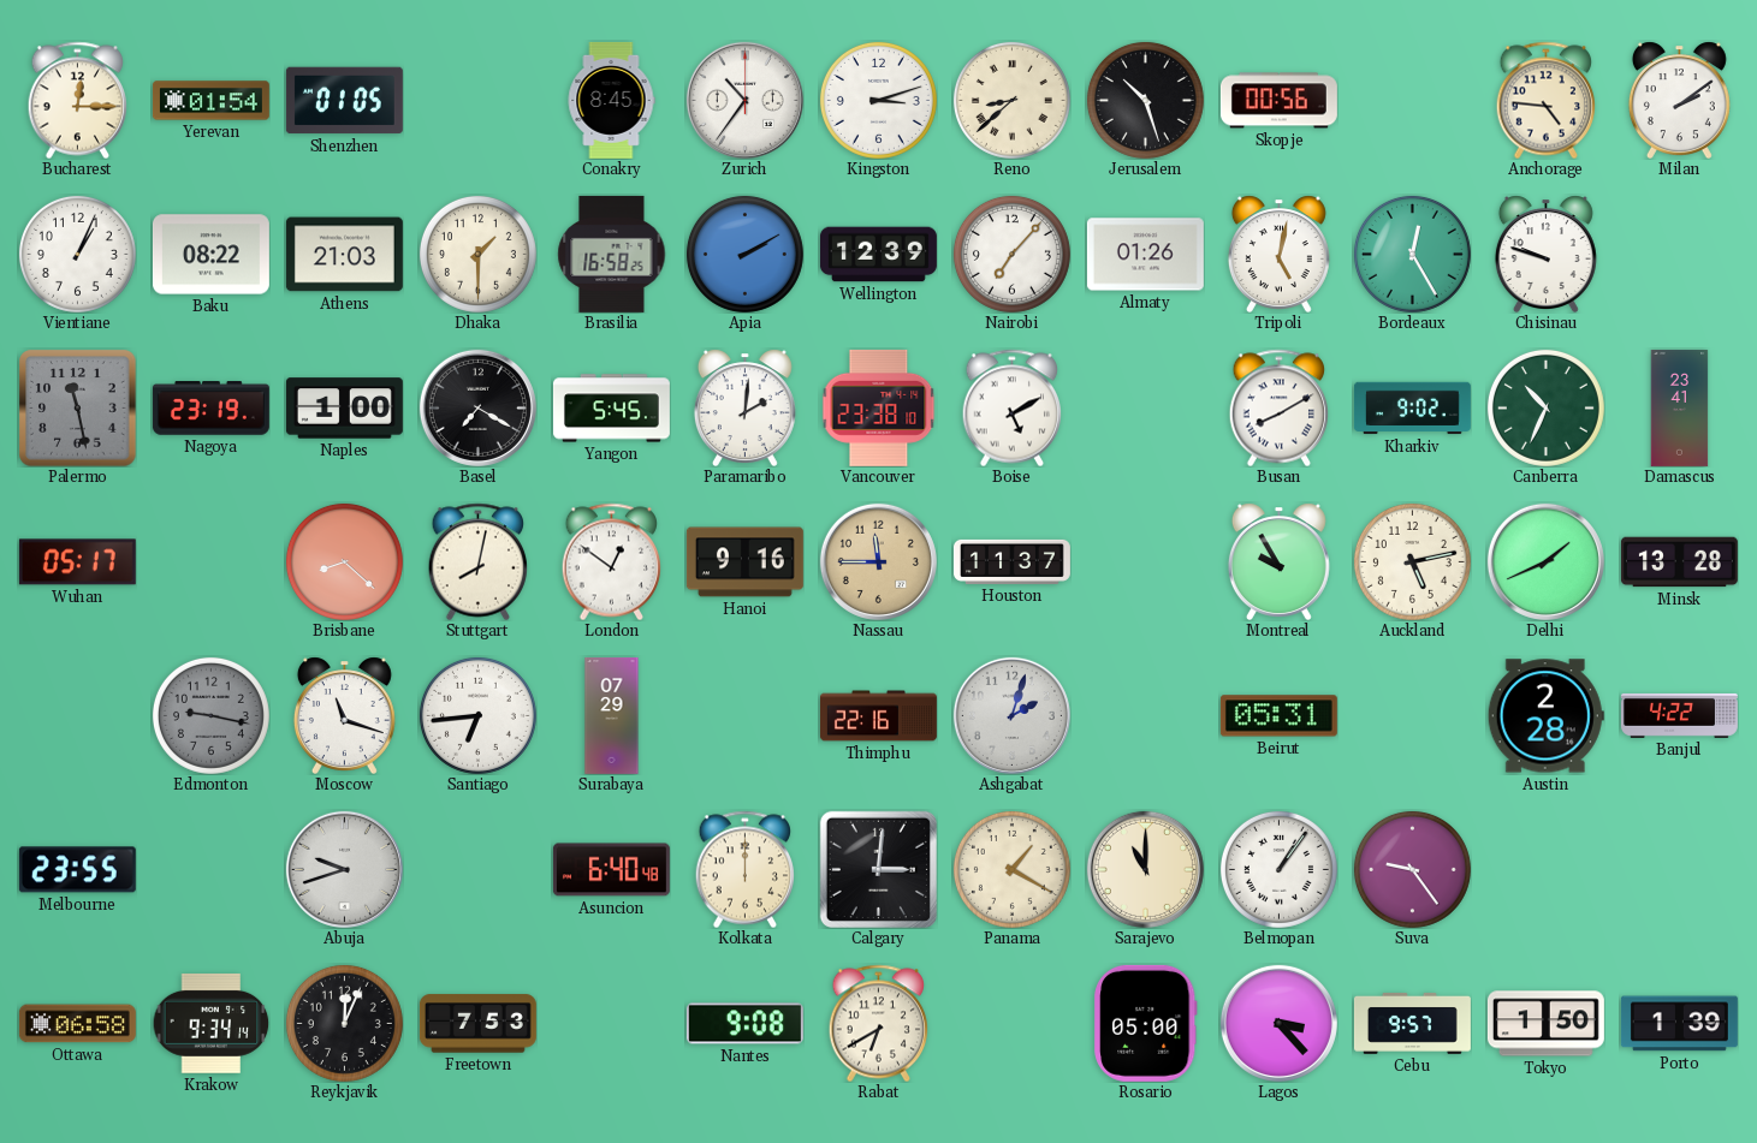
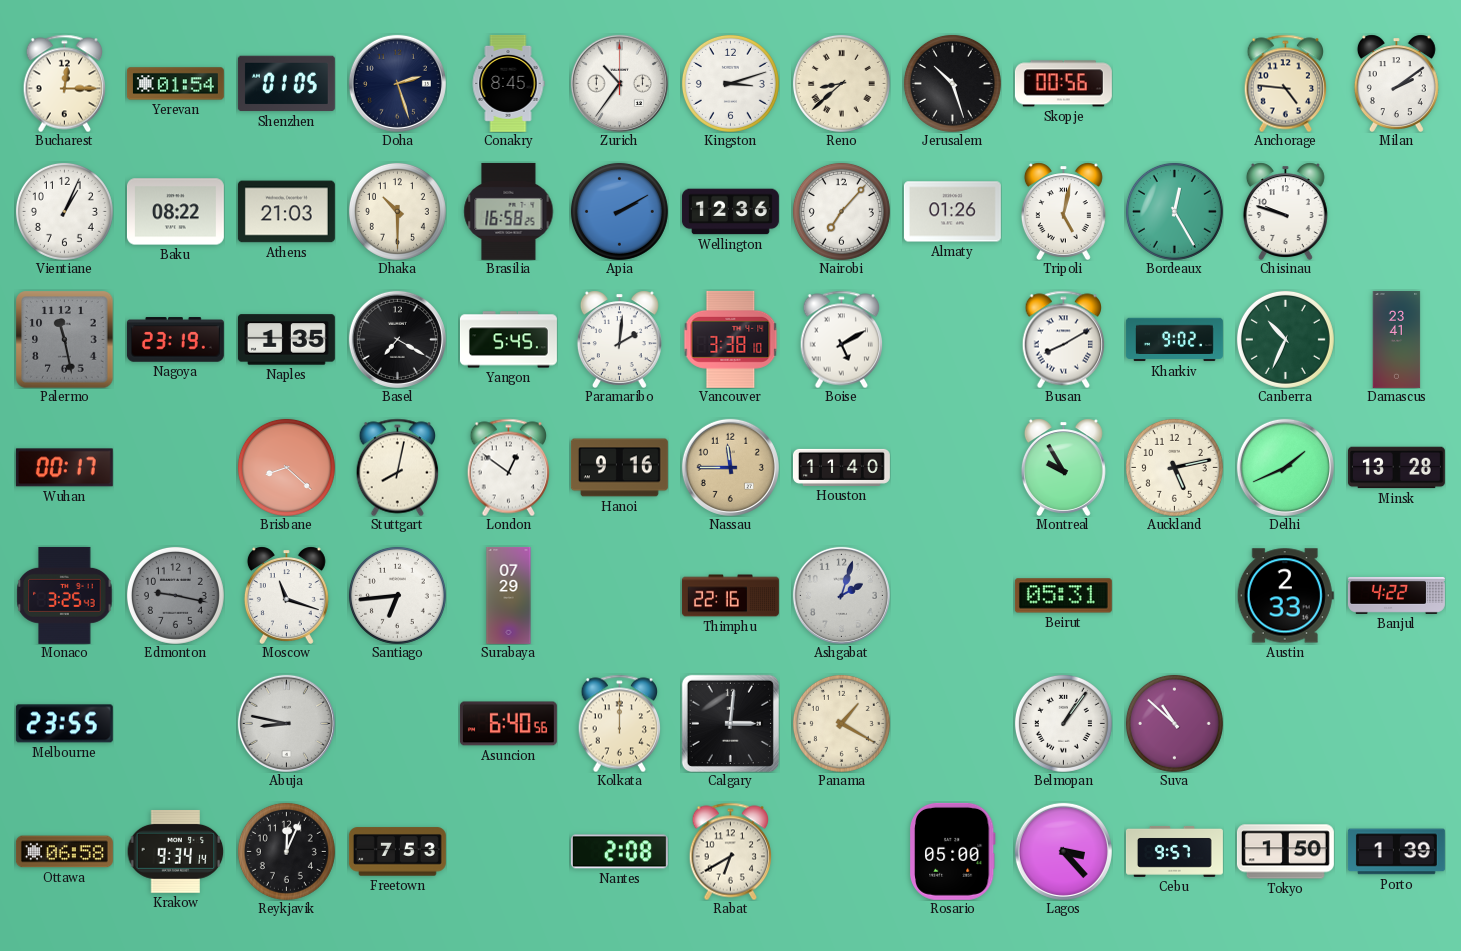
Doha: none -> 2:27 (397, 83)
Dhaka: 1:30 -> 10:30 (397, 211)
Wellington: 12:39 -> 12:36 (730, 212)
Naples: 1:00 -> 1:35 (286, 340)
Vancouver: 23:38 -> 3:38 (731, 339)
Wuhan: 05:17 -> 00:17 (64, 468)
Houston: 11:37 -> 11:40 (841, 467)
Monaco: none -> 3:25 (65, 595)
Austin: 2:28 -> 2:33 (1285, 596)
Abuja: 9:42 -> 8:47 (286, 723)
Asuncion: 6:40:48 -> 6:40:56 (508, 724)
Sarajevo: 11:00 -> none (1145, 869)
Suva: 9:24 -> 10:52 (1174, 723)
Nantes: 9:08 -> 2:08 (619, 852)
